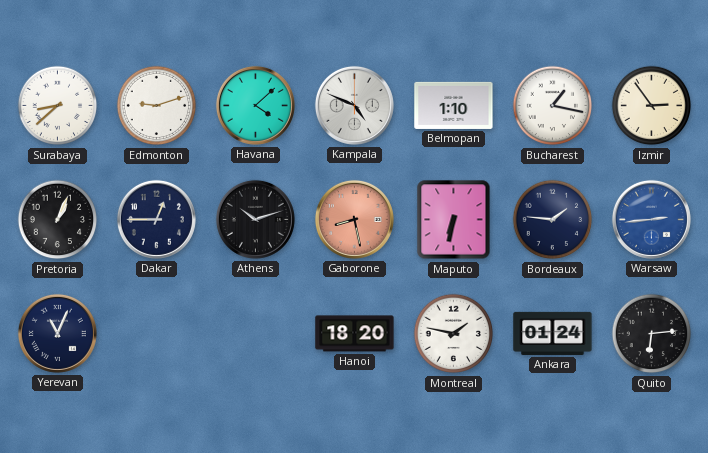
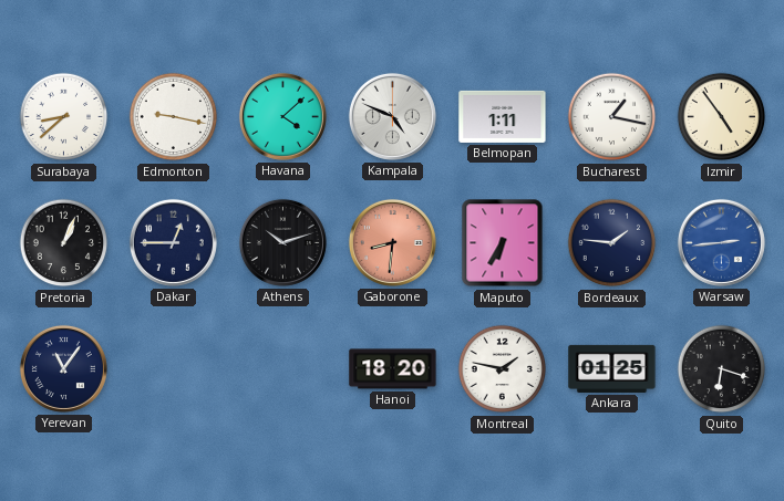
Edmonton: 9:12 -> 9:17 (174, 117)
Belmopan: 1:10 -> 1:11 (503, 116)
Izmir: 2:54 -> 4:54 (722, 117)
Gaborone: 8:28 -> 8:31 (392, 242)
Maputo: 6:32 -> 6:35 (503, 243)
Yerevan: 11:04 -> 11:06 (63, 368)
Ankara: 01:24 -> 01:25 (612, 368)
Quito: 6:14 -> 6:18 (722, 369)
